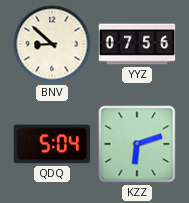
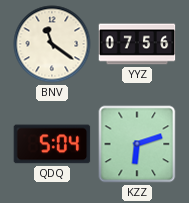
BNV: 8:52 -> 11:21 (52, 44)
